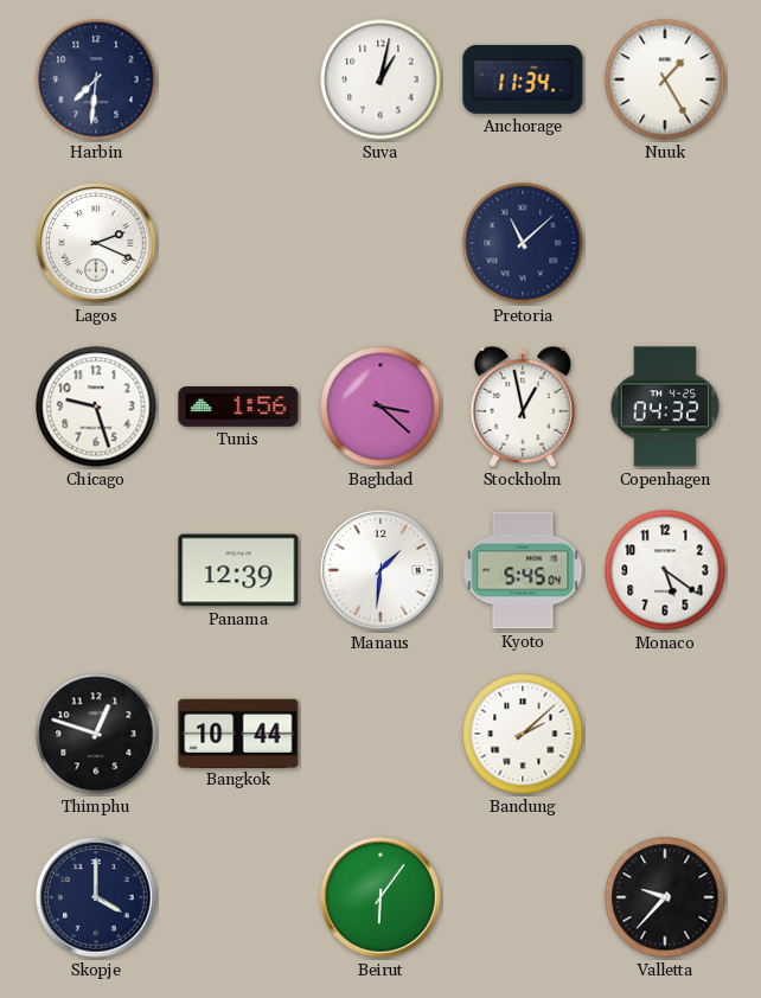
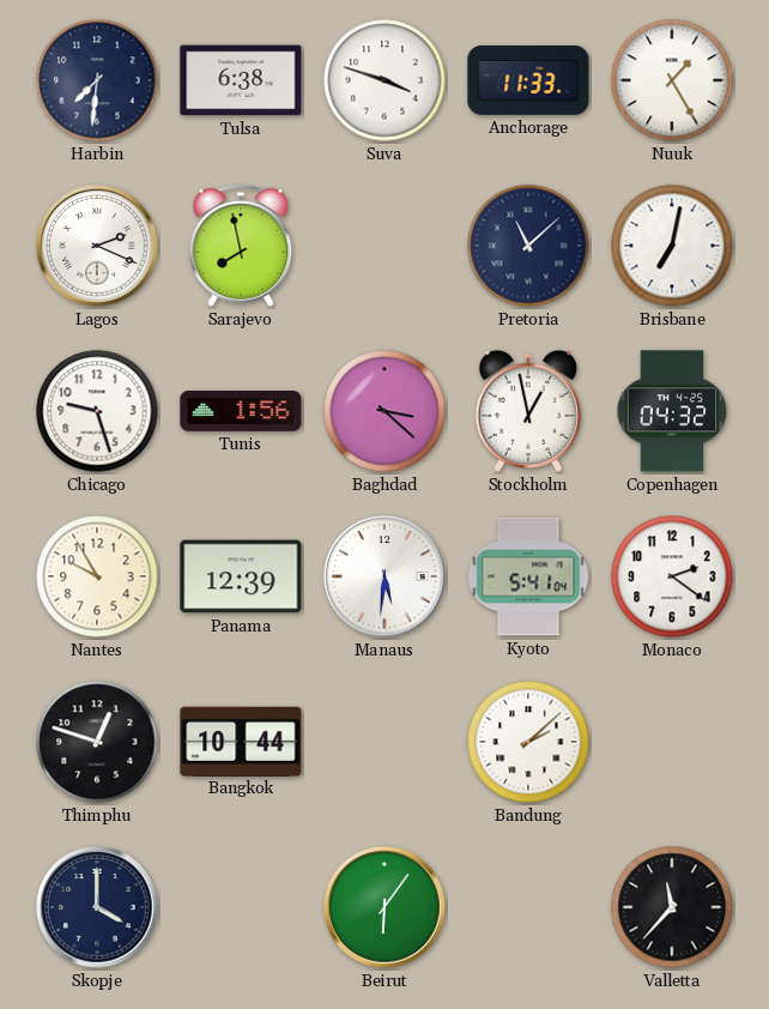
Tulsa: none -> 6:38 (241, 80)
Suva: 1:02 -> 3:48 (384, 80)
Anchorage: 11:34 -> 11:33 (528, 80)
Sarajevo: none -> 7:58 (241, 246)
Brisbane: none -> 7:02 (672, 246)
Nantes: none -> 9:55 (97, 576)
Manaus: 1:31 -> 5:31 (384, 576)
Kyoto: 5:45 -> 5:41 (528, 576)
Monaco: 5:21 -> 2:21 (672, 576)
Valletta: 9:37 -> 11:37 (672, 907)
